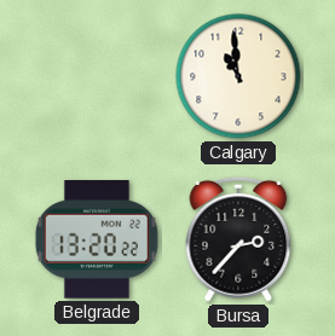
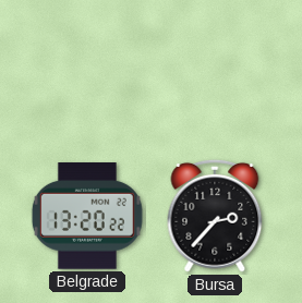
Calgary: 10:59 -> none (238, 76)
